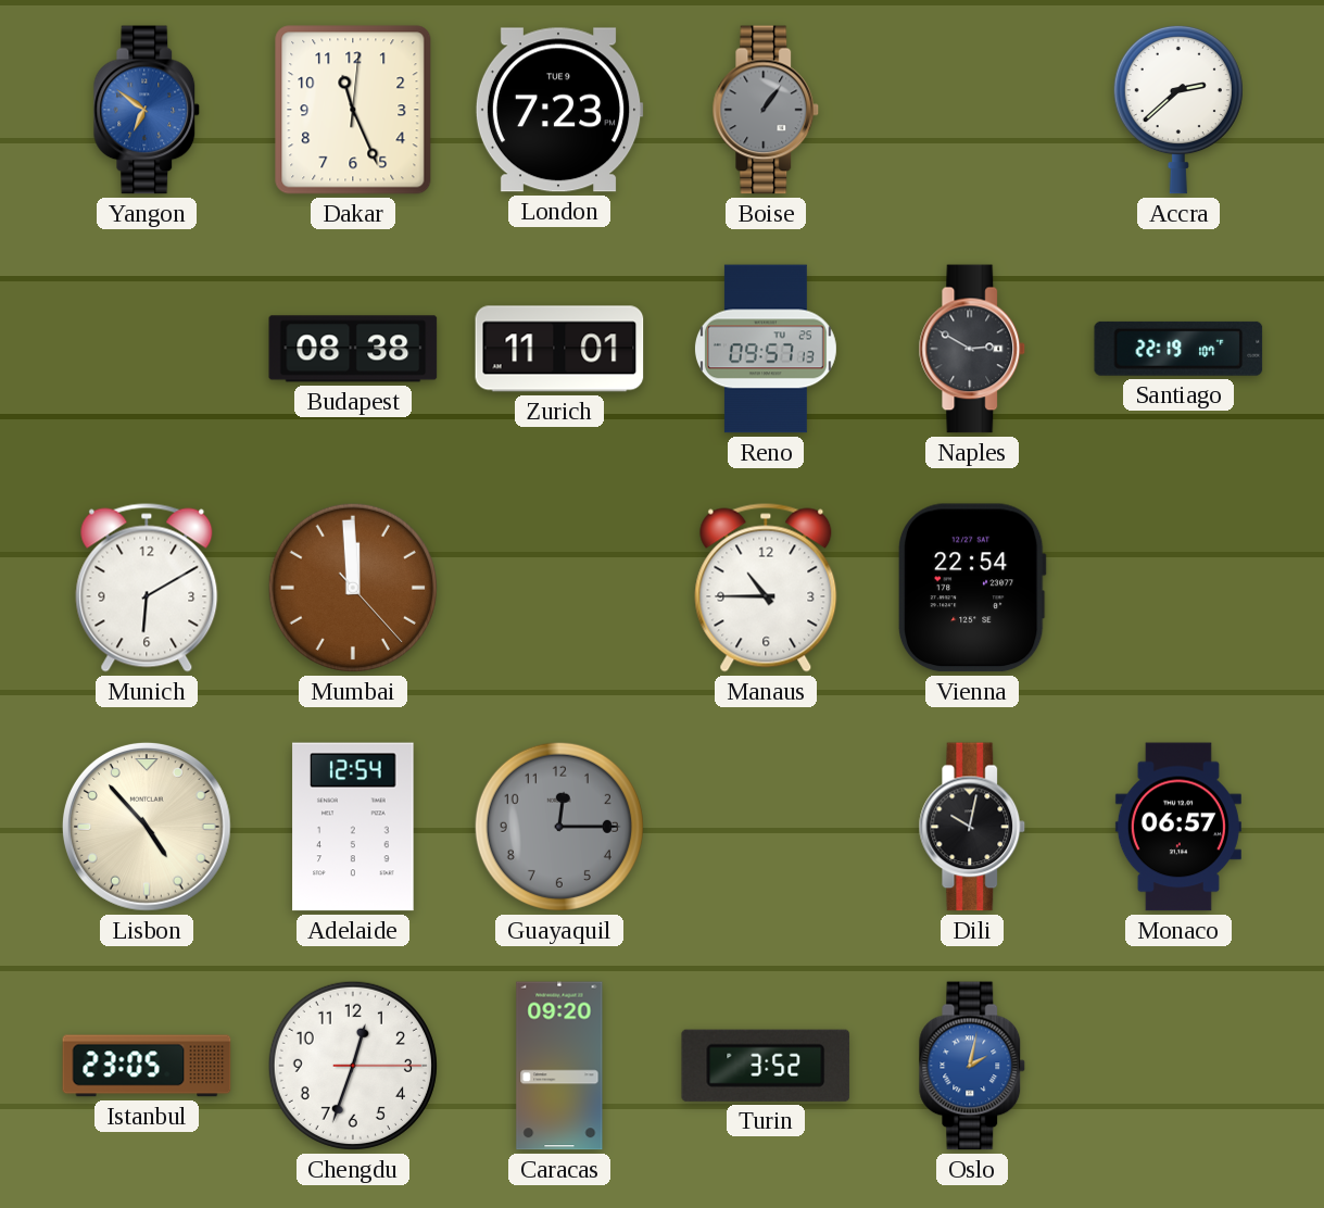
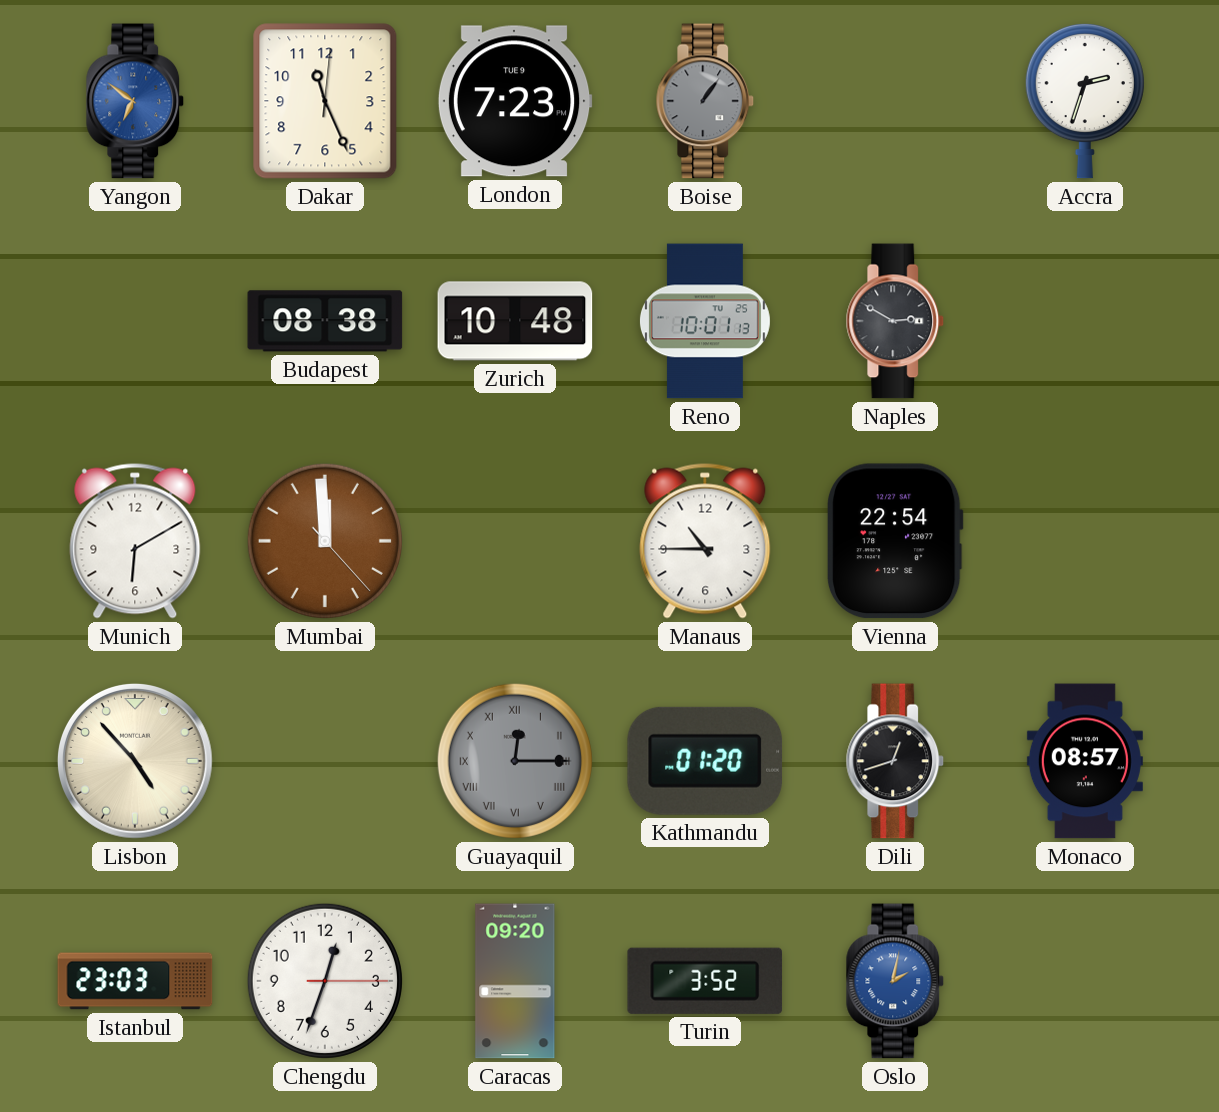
Accra: 2:38 -> 2:33 (1085, 101)
Zurich: 11:01 -> 10:48 (515, 321)
Reno: 09:57 -> 10:01 (705, 321)
Santiago: 22:19 -> none (1178, 349)
Adelaide: 12:54 -> none (353, 827)
Guayaquil numerals: Arabic -> Roman (515, 761)
Kathmandu: none -> 01:20 (705, 761)
Dili: 10:02 -> 12:42 (895, 761)
Monaco: 06:57 -> 08:57 (1085, 761)
Istanbul: 23:05 -> 23:03 (135, 981)
